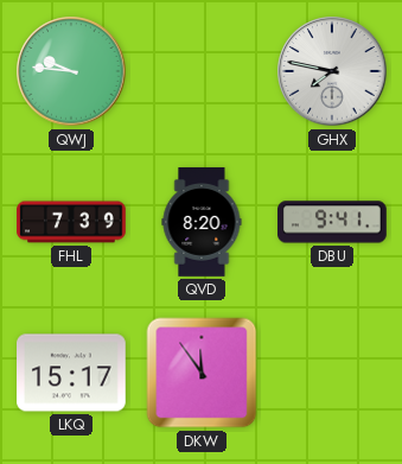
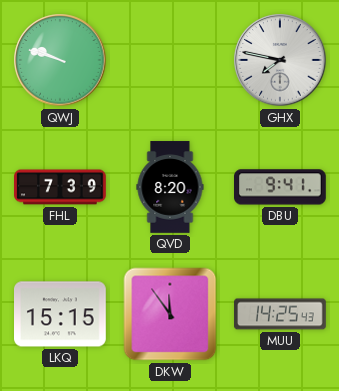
QWJ: 9:46 -> 9:48 (60, 60)
LKQ: 15:17 -> 15:15 (61, 314)
MUU: none -> 14:25 (280, 314)
